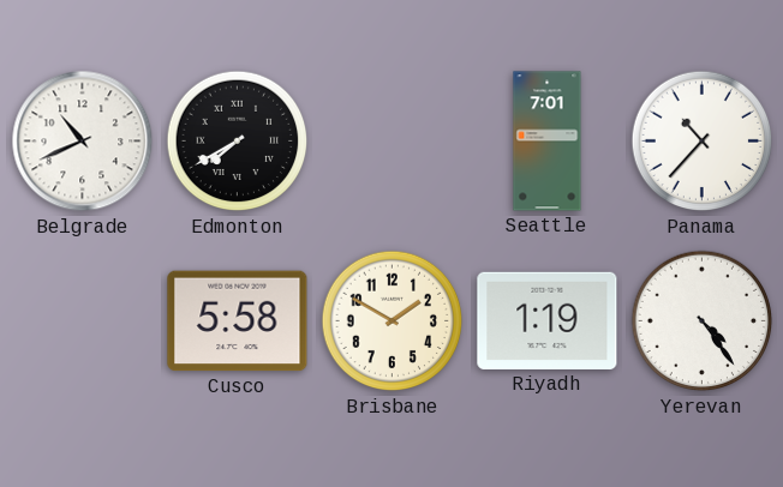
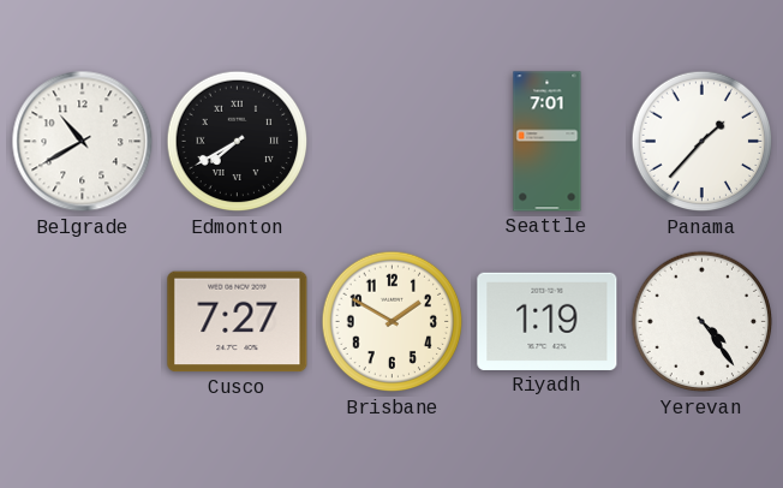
Belgrade: 10:41 -> 10:40 (83, 142)
Panama: 10:37 -> 1:37 (703, 142)
Cusco: 5:58 -> 7:27 (238, 322)
